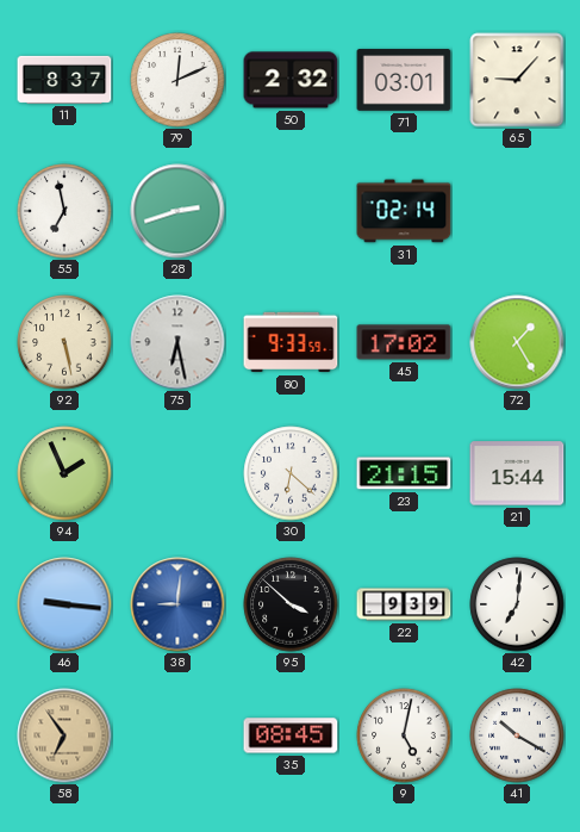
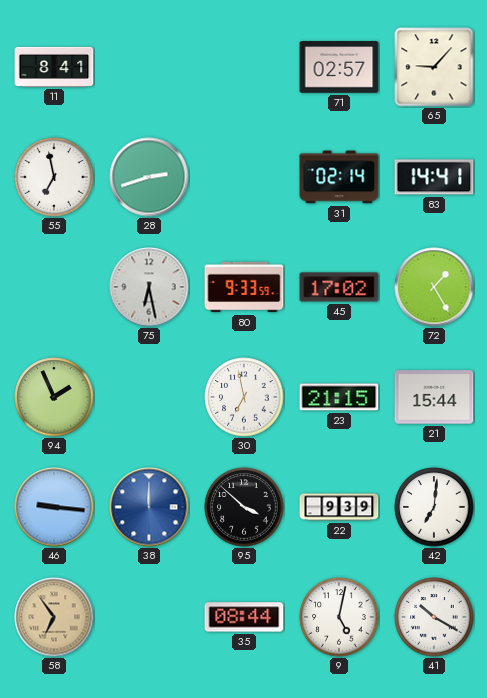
11: 8:37 -> 8:41 (54, 67)
79: 12:11 -> none (177, 80)
50: 2:32 -> none (291, 80)
71: 03:01 -> 02:57 (339, 67)
83: none -> 14:41 (434, 177)
92: 5:28 -> none (64, 342)
30: 6:22 -> 6:58 (244, 397)
38: 9:01 -> 12:00 (149, 507)
35: 08:45 -> 08:44 (244, 617)
